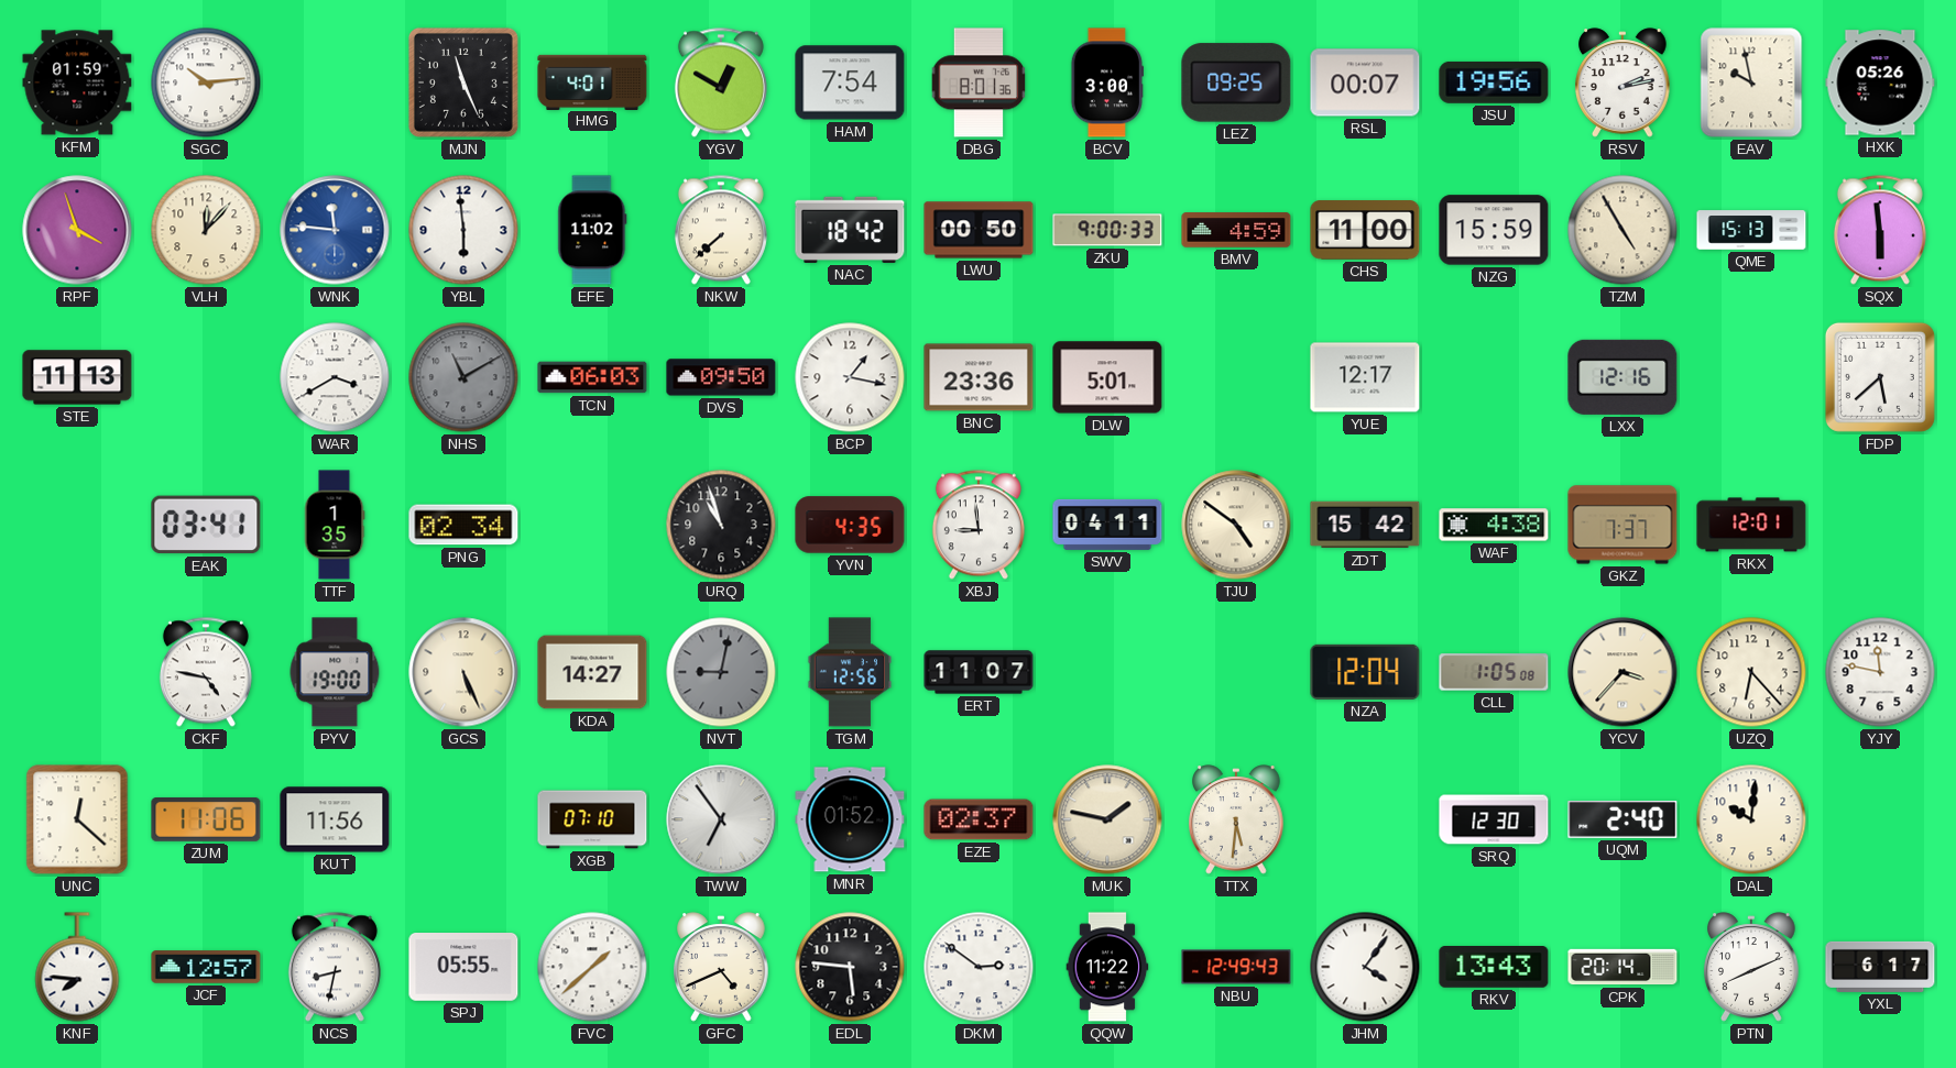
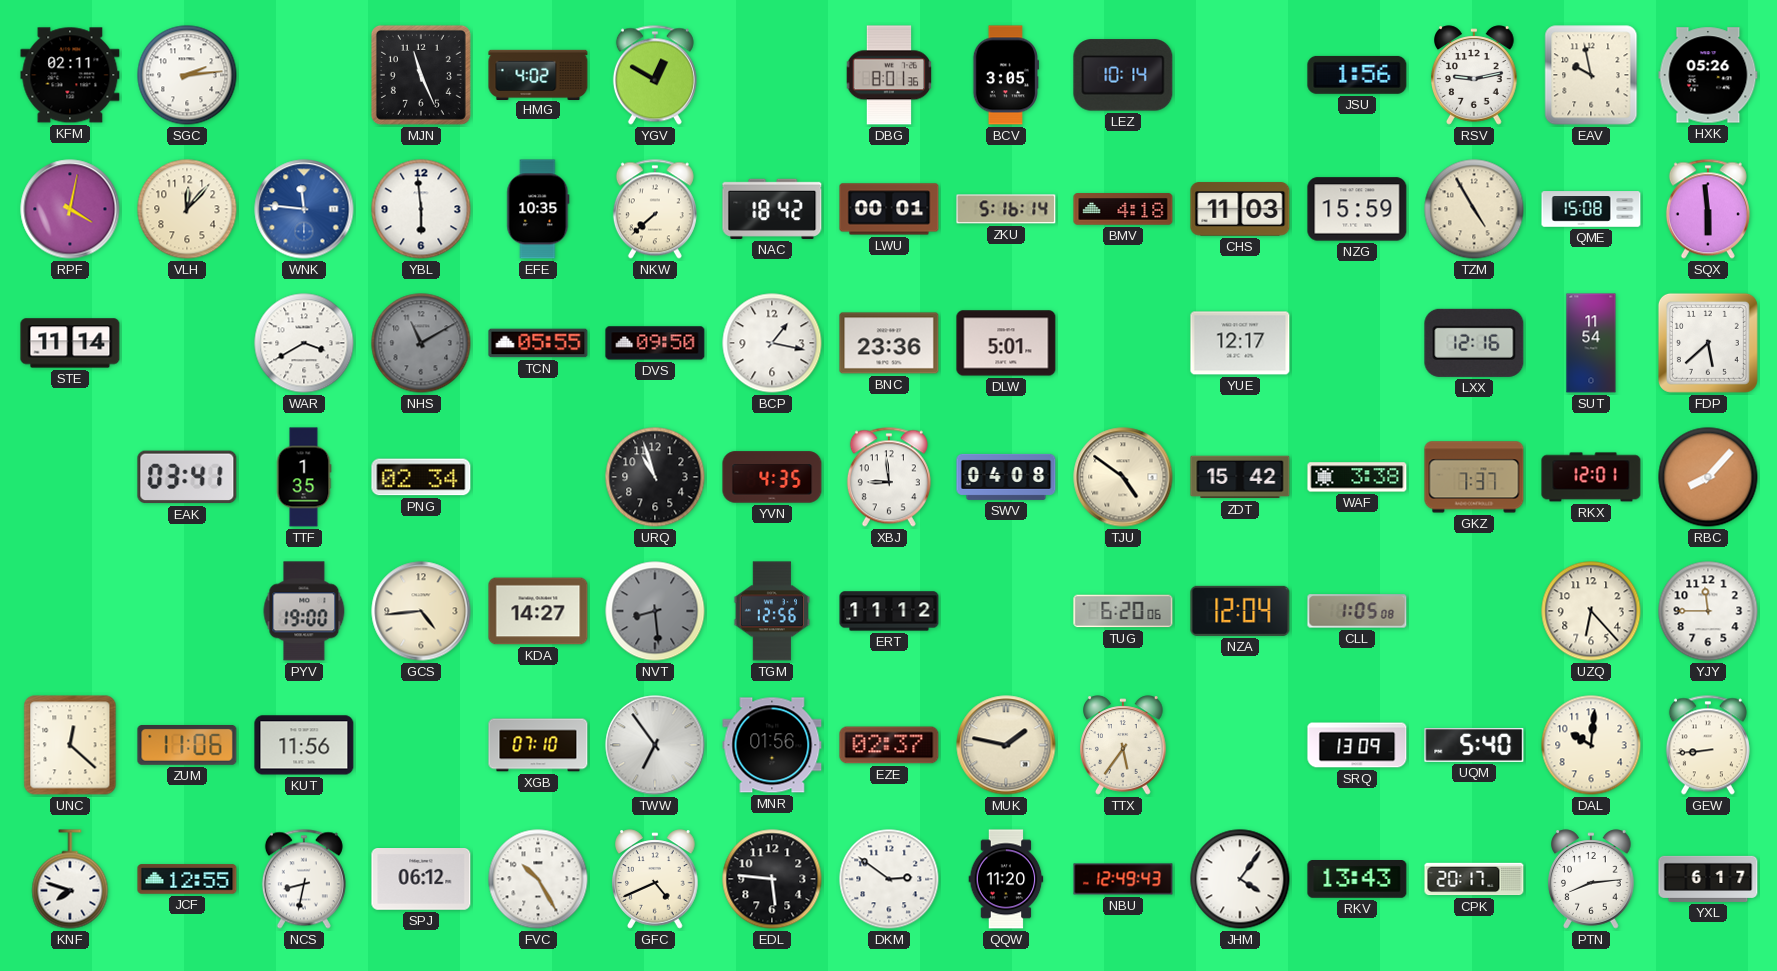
KFM: 01:59 -> 02:11 (70, 75)
SGC: 10:14 -> 2:14 (187, 75)
HMG: 4:01 -> 4:02 (538, 74)
HAM: 7:54 -> none (850, 82)
BCV: 3:00 -> 3:05 (1006, 75)
LEZ: 09:25 -> 10:14 (1123, 75)
RSL: 00:07 -> none (1365, 82)
JSU: 19:56 -> 1:56 (1357, 75)
RSV: 2:13 -> 9:13 (1474, 75)
RPF: 3:57 -> 4:02 (70, 209)
EFE: 11:02 -> 10:35 (538, 209)
LWU: 00:50 -> 00:01 (889, 209)
ZKU: 9:00 -> 5:16 (1006, 209)
BMV: 4:59 -> 4:18 (1123, 209)
CHS: 11:00 -> 11:03 (1240, 209)
QME: 15:13 -> 15:08 (1591, 209)
STE: 11:13 -> 11:14 (70, 343)
TCN: 06:03 -> 05:55 (538, 343)
SUT: none -> 11:54 (1591, 343)
SWV: 04:11 -> 04:08 (1006, 477)
WAF: 4:38 -> 3:38 (1357, 477)
RBC: none -> 8:07 (1708, 477)
CKF: 4:47 -> none (206, 672)
GCS: 5:26 -> 4:44 (421, 611)
NVT: 9:02 -> 8:29 (655, 611)
ERT: 11:07 -> 11:12 (889, 611)
TUG: none -> 6:20 (1123, 611)
YCV: 3:37 -> none (1622, 672)
YJY: 11:47 -> 11:45 (1708, 611)
MNR: 01:52 -> 01:56 (772, 745)
TTX: 5:31 -> 5:36 (1123, 745)
SRQ: 12:30 -> 13:09 (1357, 745)
UQM: 2:40 -> 5:40 (1474, 745)
GEW: none -> 8:44 (1708, 745)
KNF: 7:46 -> 7:48 (70, 879)
JCF: 12:57 -> 12:55 (187, 879)
SPJ: 05:55 -> 06:12 (421, 880)
FVC: 1:38 -> 10:25 (538, 879)
QQW: 11:22 -> 11:20 (1006, 879)
CPK: 20:14 -> 20:17 (1474, 879)
PTN: 8:11 -> 8:14 (1591, 879)
